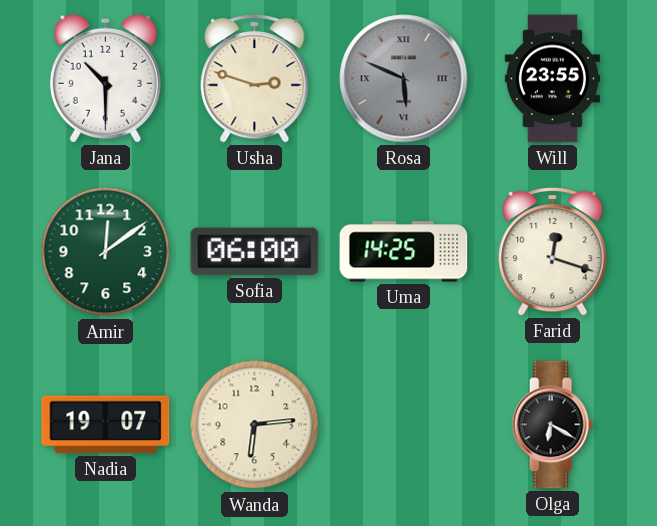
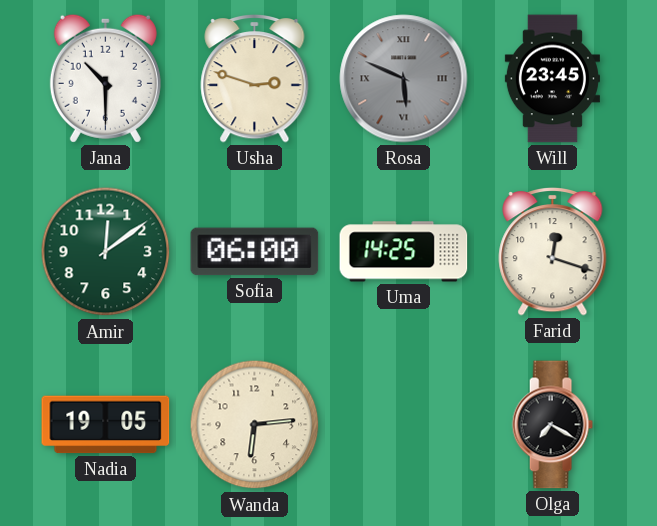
Will: 23:55 -> 23:45 (552, 79)
Nadia: 19:07 -> 19:05 (106, 425)
Olga: 6:20 -> 7:20 (552, 425)
